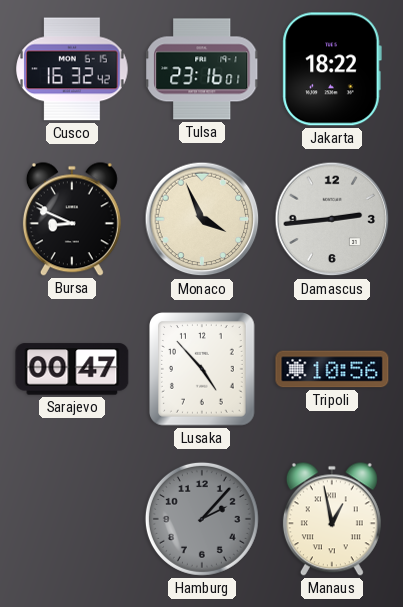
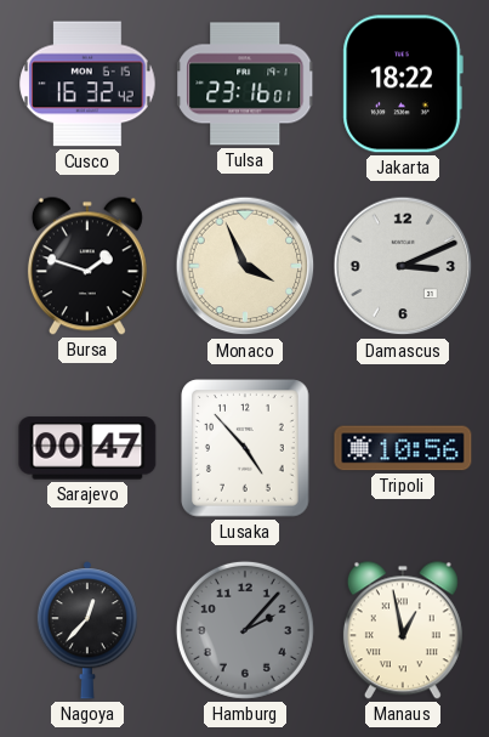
Bursa: 8:49 -> 1:48 (87, 266)
Damascus: 2:44 -> 3:11 (403, 266)
Nagoya: none -> 12:37 (87, 630)
